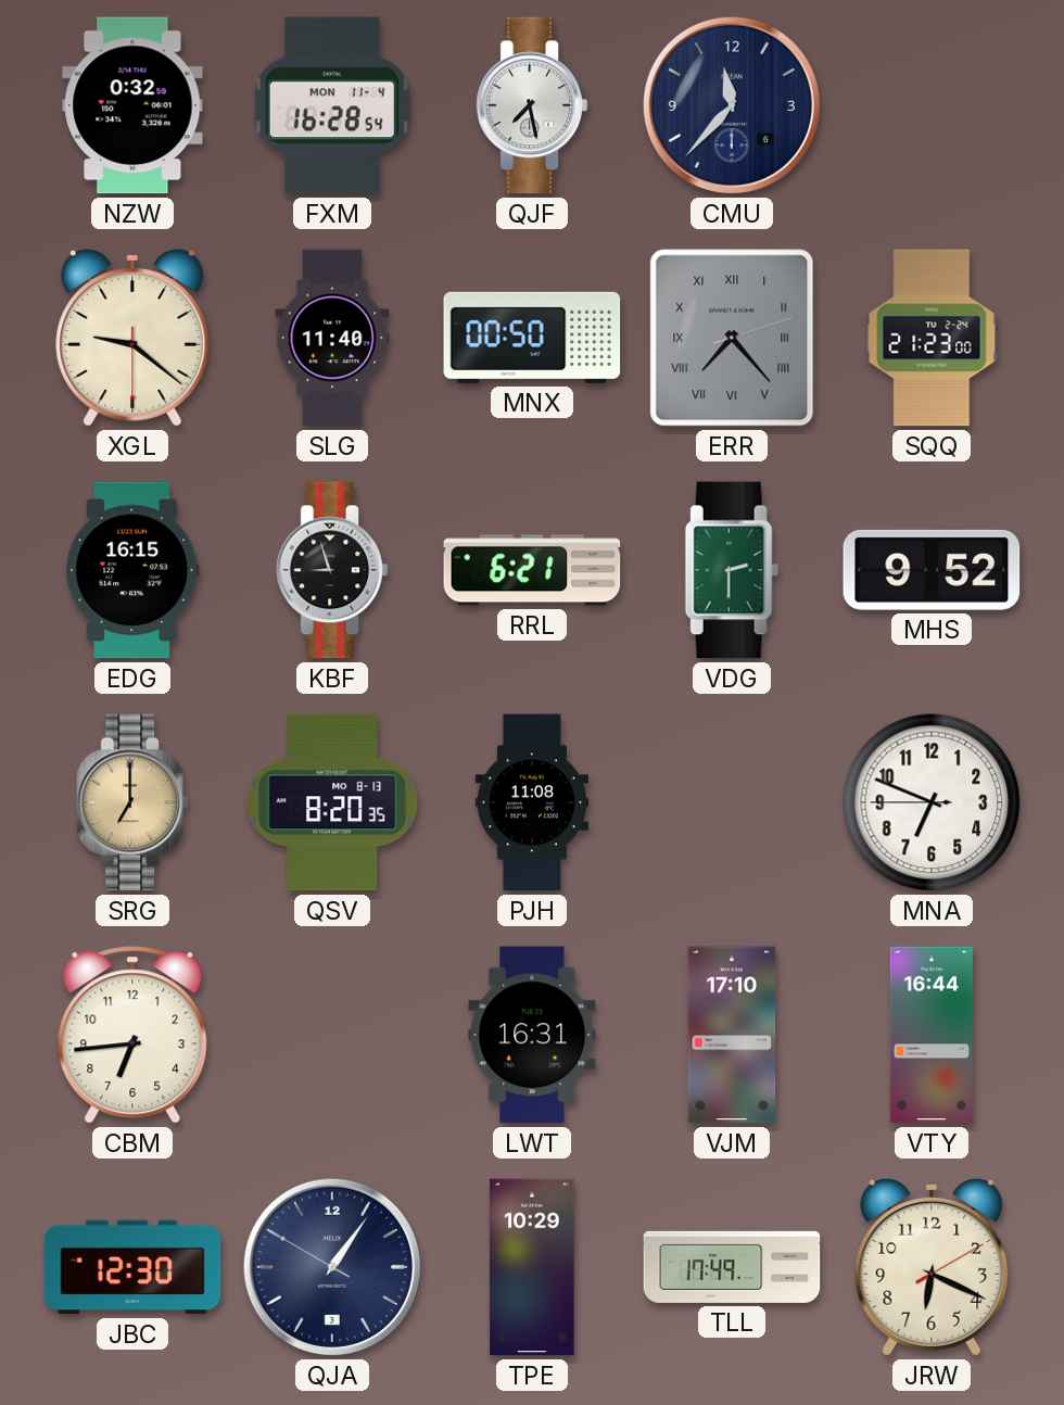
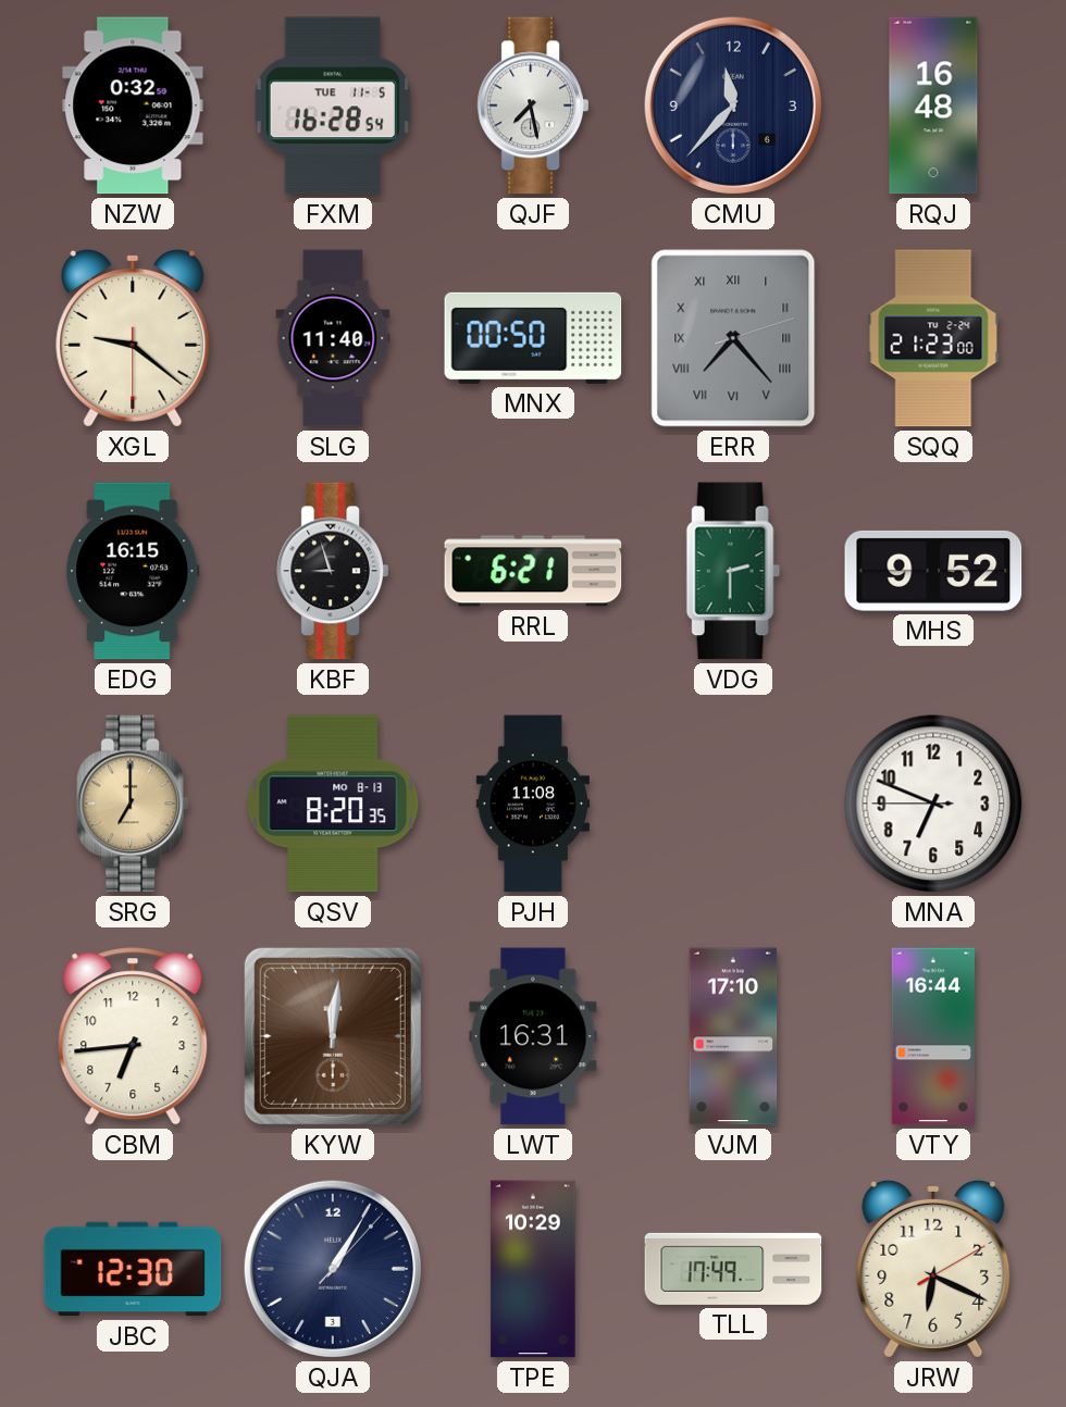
FXM date: MON 11-4 -> TUE 11-5 (333, 105)
RQJ: none -> 16:48 (933, 105)
KYW: none -> 12:01 (333, 1036)
QJA: 1:05:50 -> 1:05:07 (333, 1269)
